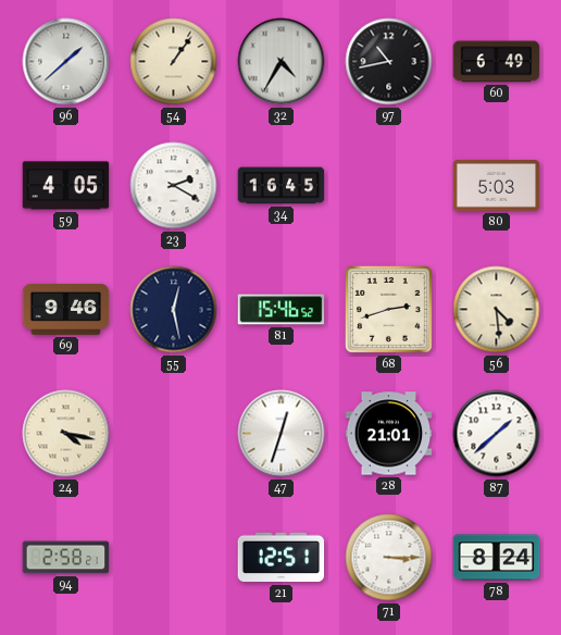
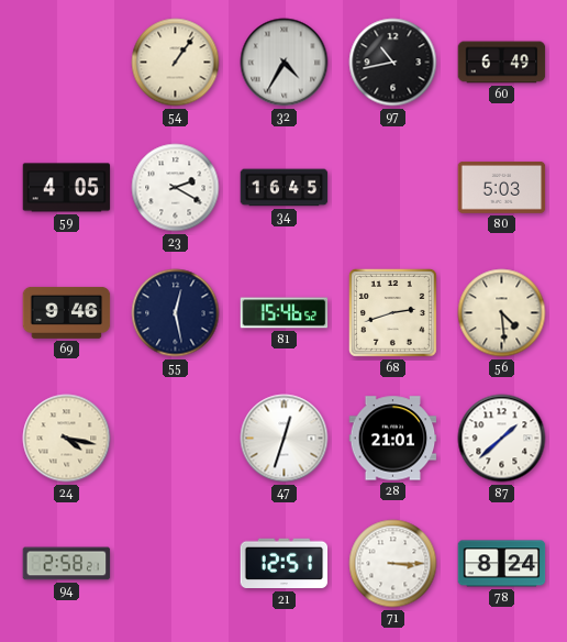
96: 1:38 -> none (66, 62)
